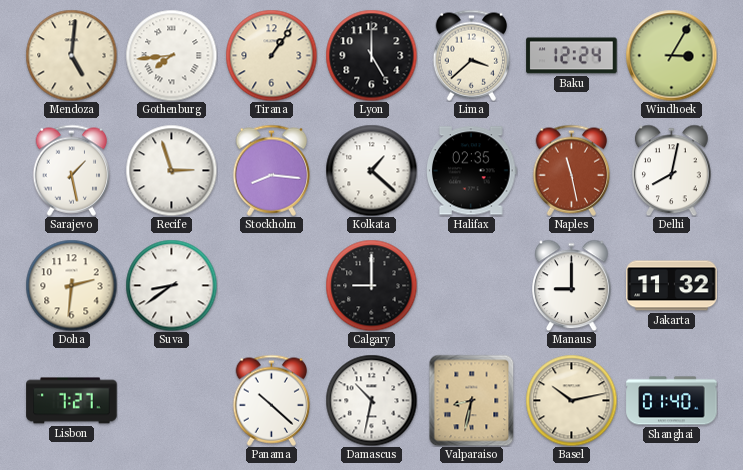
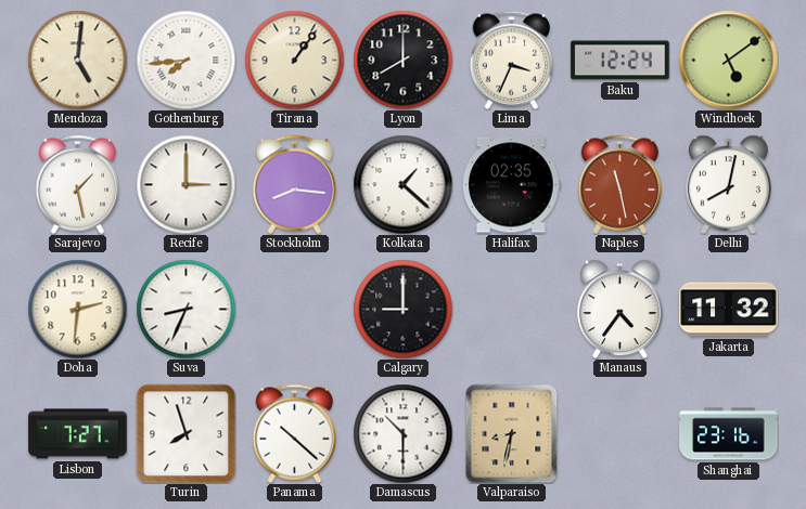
Lyon: 5:00 -> 8:00 (402, 60)
Lima: 3:38 -> 3:34 (512, 60)
Windhoek: 3:05 -> 5:09 (728, 60)
Recife: 2:57 -> 3:00 (185, 184)
Suva: 8:39 -> 8:34 (185, 309)
Manaus: 9:00 -> 4:36 (621, 309)
Turin: none -> 7:57 (185, 433)
Damascus: 10:32 -> 10:30 (402, 433)
Basel: 10:13 -> none (571, 400)
Shanghai: 01:40 -> 23:16 (729, 434)
